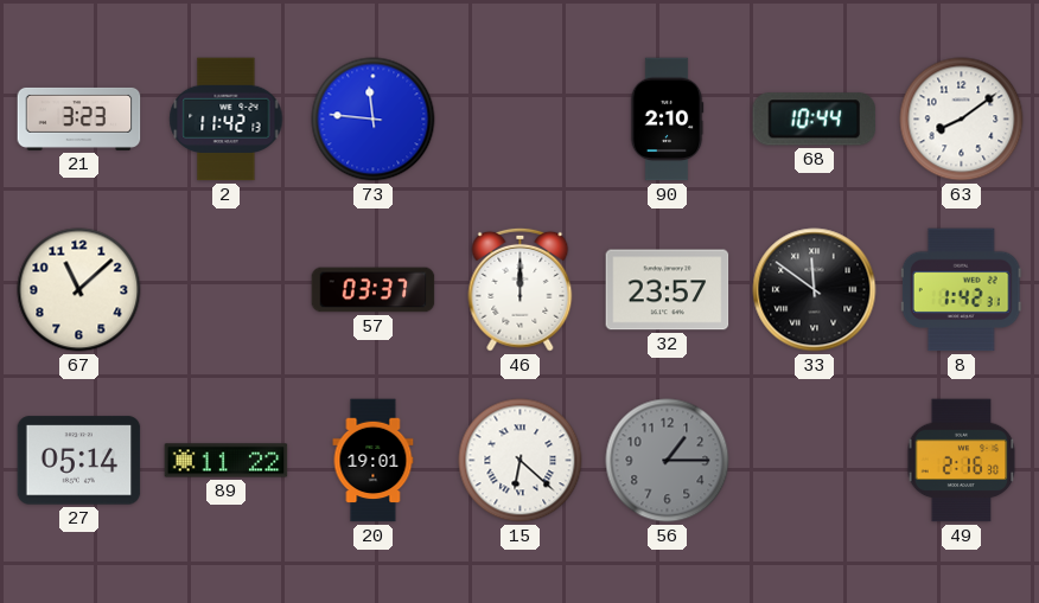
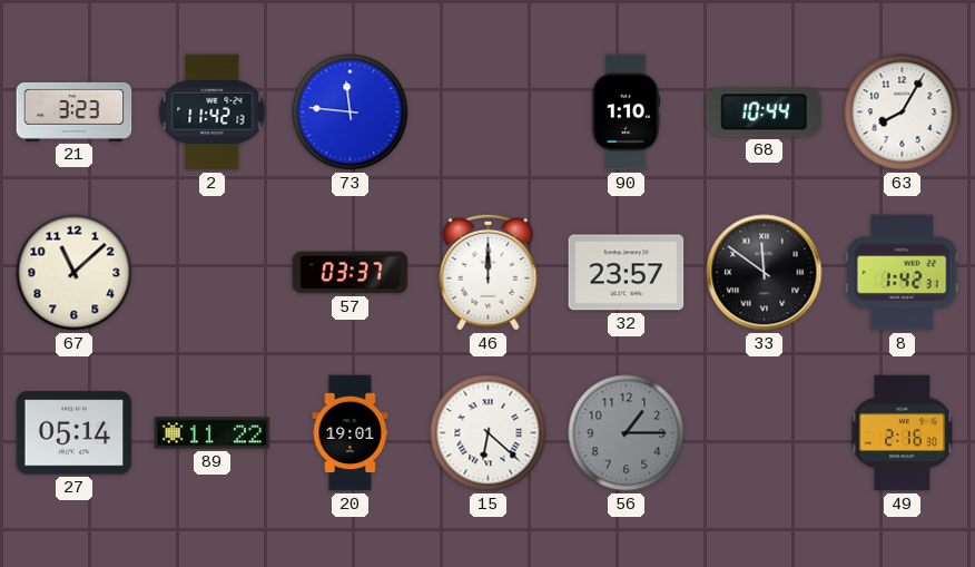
90: 2:10 -> 1:10 (626, 113)
63: 8:09 -> 8:05 (903, 113)
